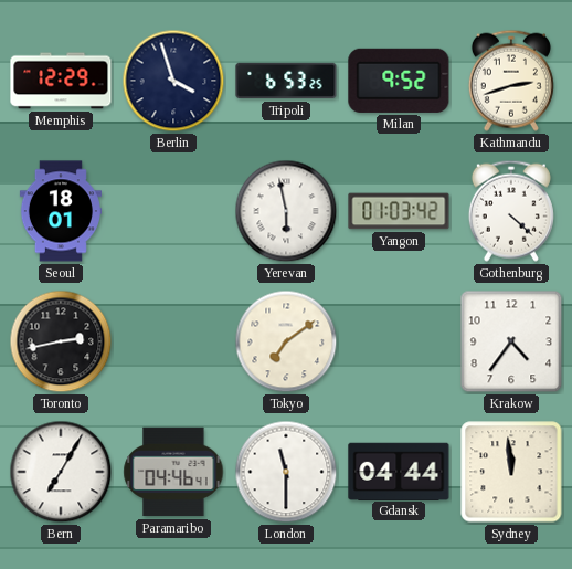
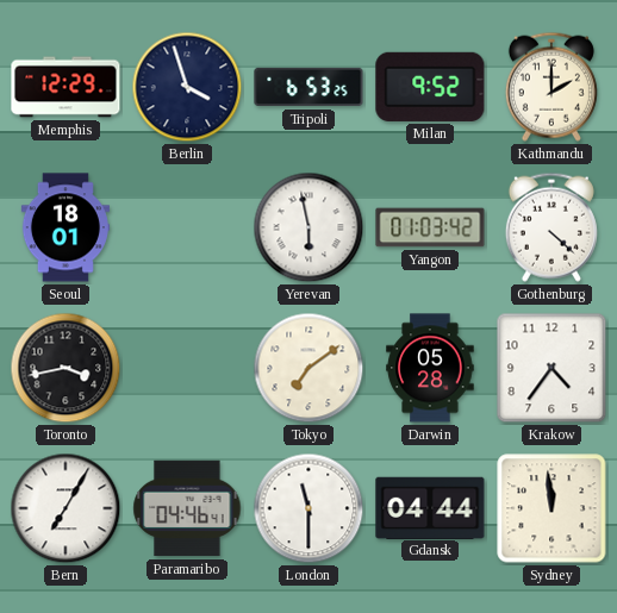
Kathmandu: 2:42 -> 2:00 (551, 87)
Toronto: 2:43 -> 3:43 (66, 368)
Darwin: none -> 05:28 (430, 368)
